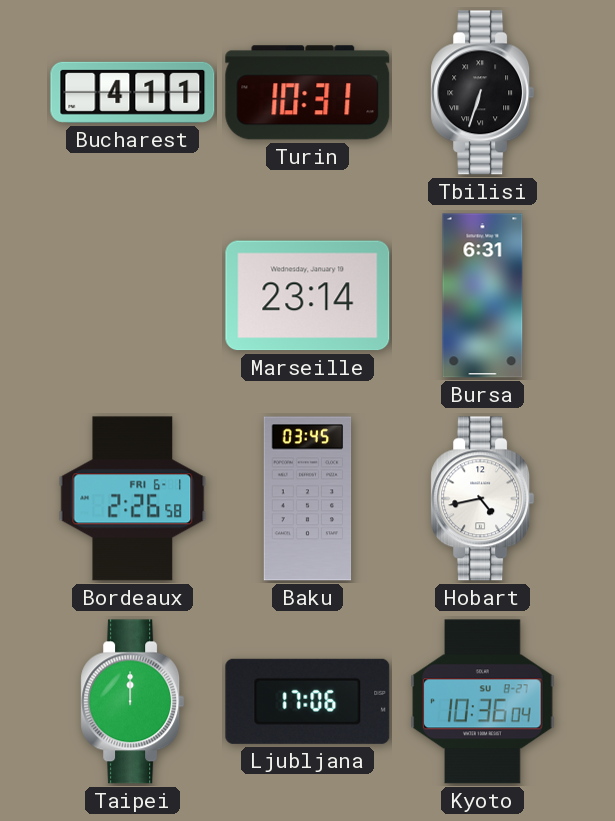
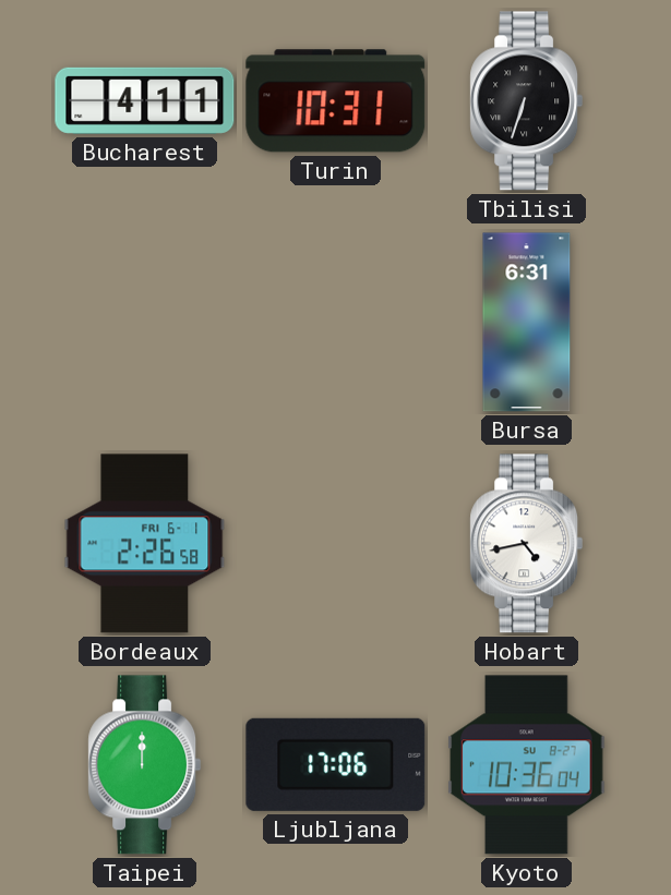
Marseille: 23:14 -> none (308, 296)
Baku: 03:45 -> none (308, 499)
